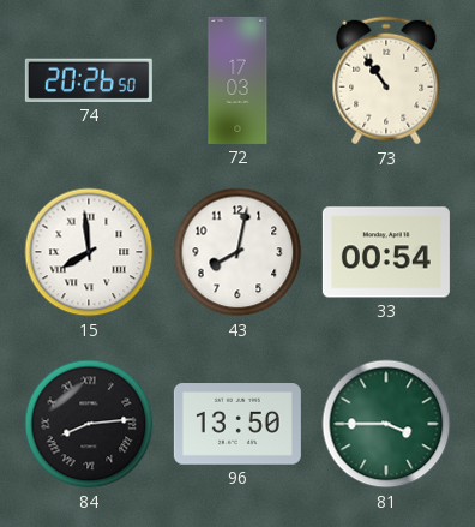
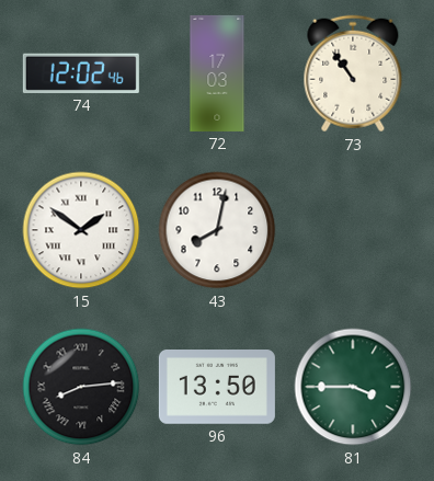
74: 20:26 -> 12:02 (81, 73)
15: 7:59 -> 1:51 (81, 230)
33: 00:54 -> none (386, 252)
